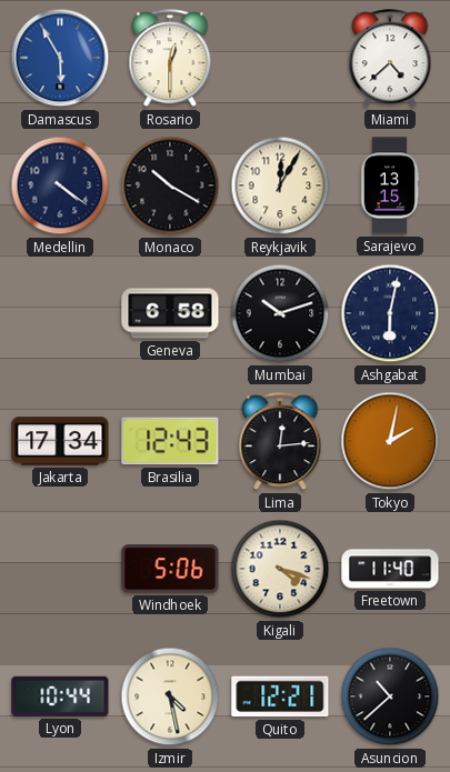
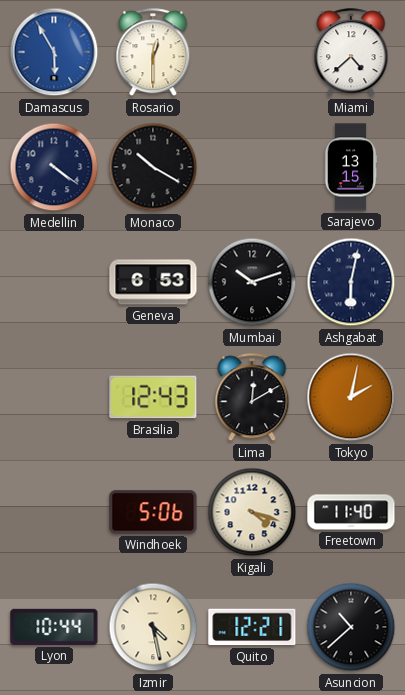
Reykjavik: 12:05 -> none (280, 186)
Geneva: 6:58 -> 6:53 (153, 282)
Jakarta: 17:34 -> none (60, 441)
Lima: 12:14 -> 12:10 (252, 398)
